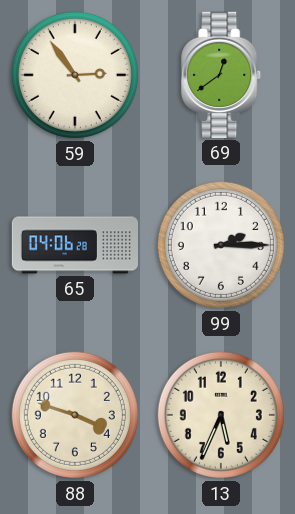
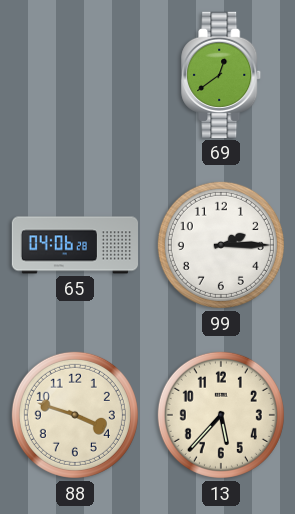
59: 2:54 -> none (75, 75)
13: 5:34 -> 5:37 (221, 415)
